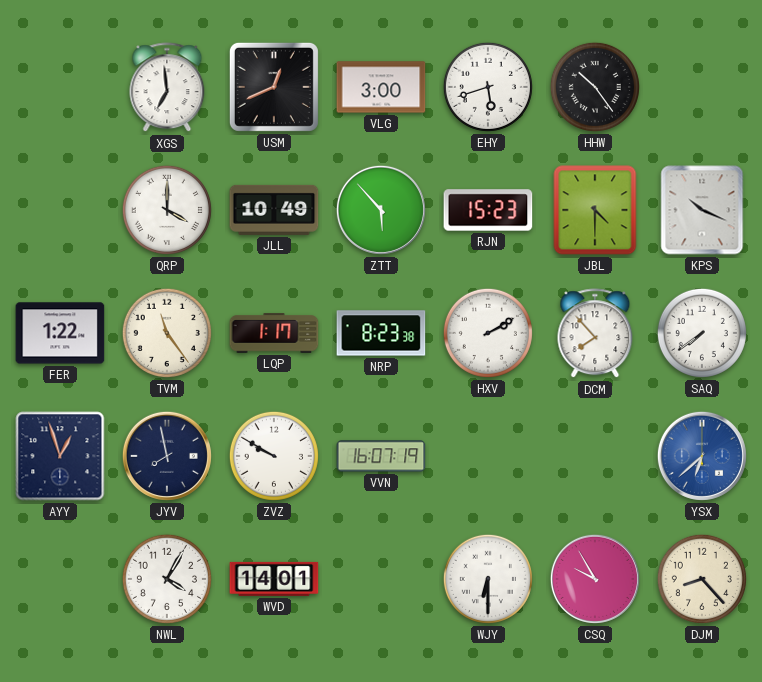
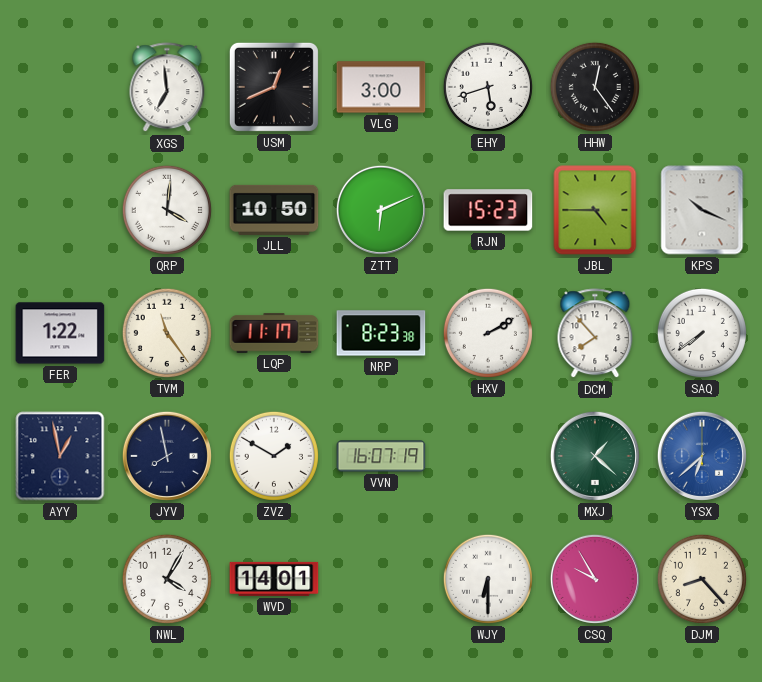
HHW: 10:24 -> 12:24 (595, 87)
QRP: 4:00 -> 4:01 (167, 210)
JLL: 10:49 -> 10:50 (274, 210)
ZTT: 5:53 -> 6:11 (381, 210)
JBL: 4:30 -> 4:45 (595, 210)
LQP: 1:17 -> 11:17 (274, 333)
AYY: 12:57 -> 12:58 (60, 456)
ZVZ: 9:50 -> 1:50 (274, 456)
MXJ: none -> 1:22 (595, 456)
